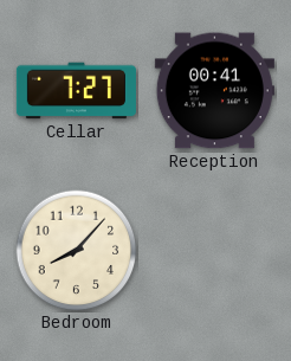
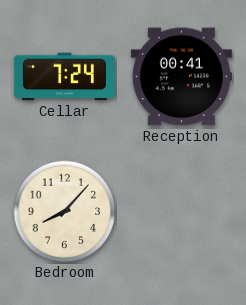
Cellar: 7:27 -> 7:24 (64, 77)
